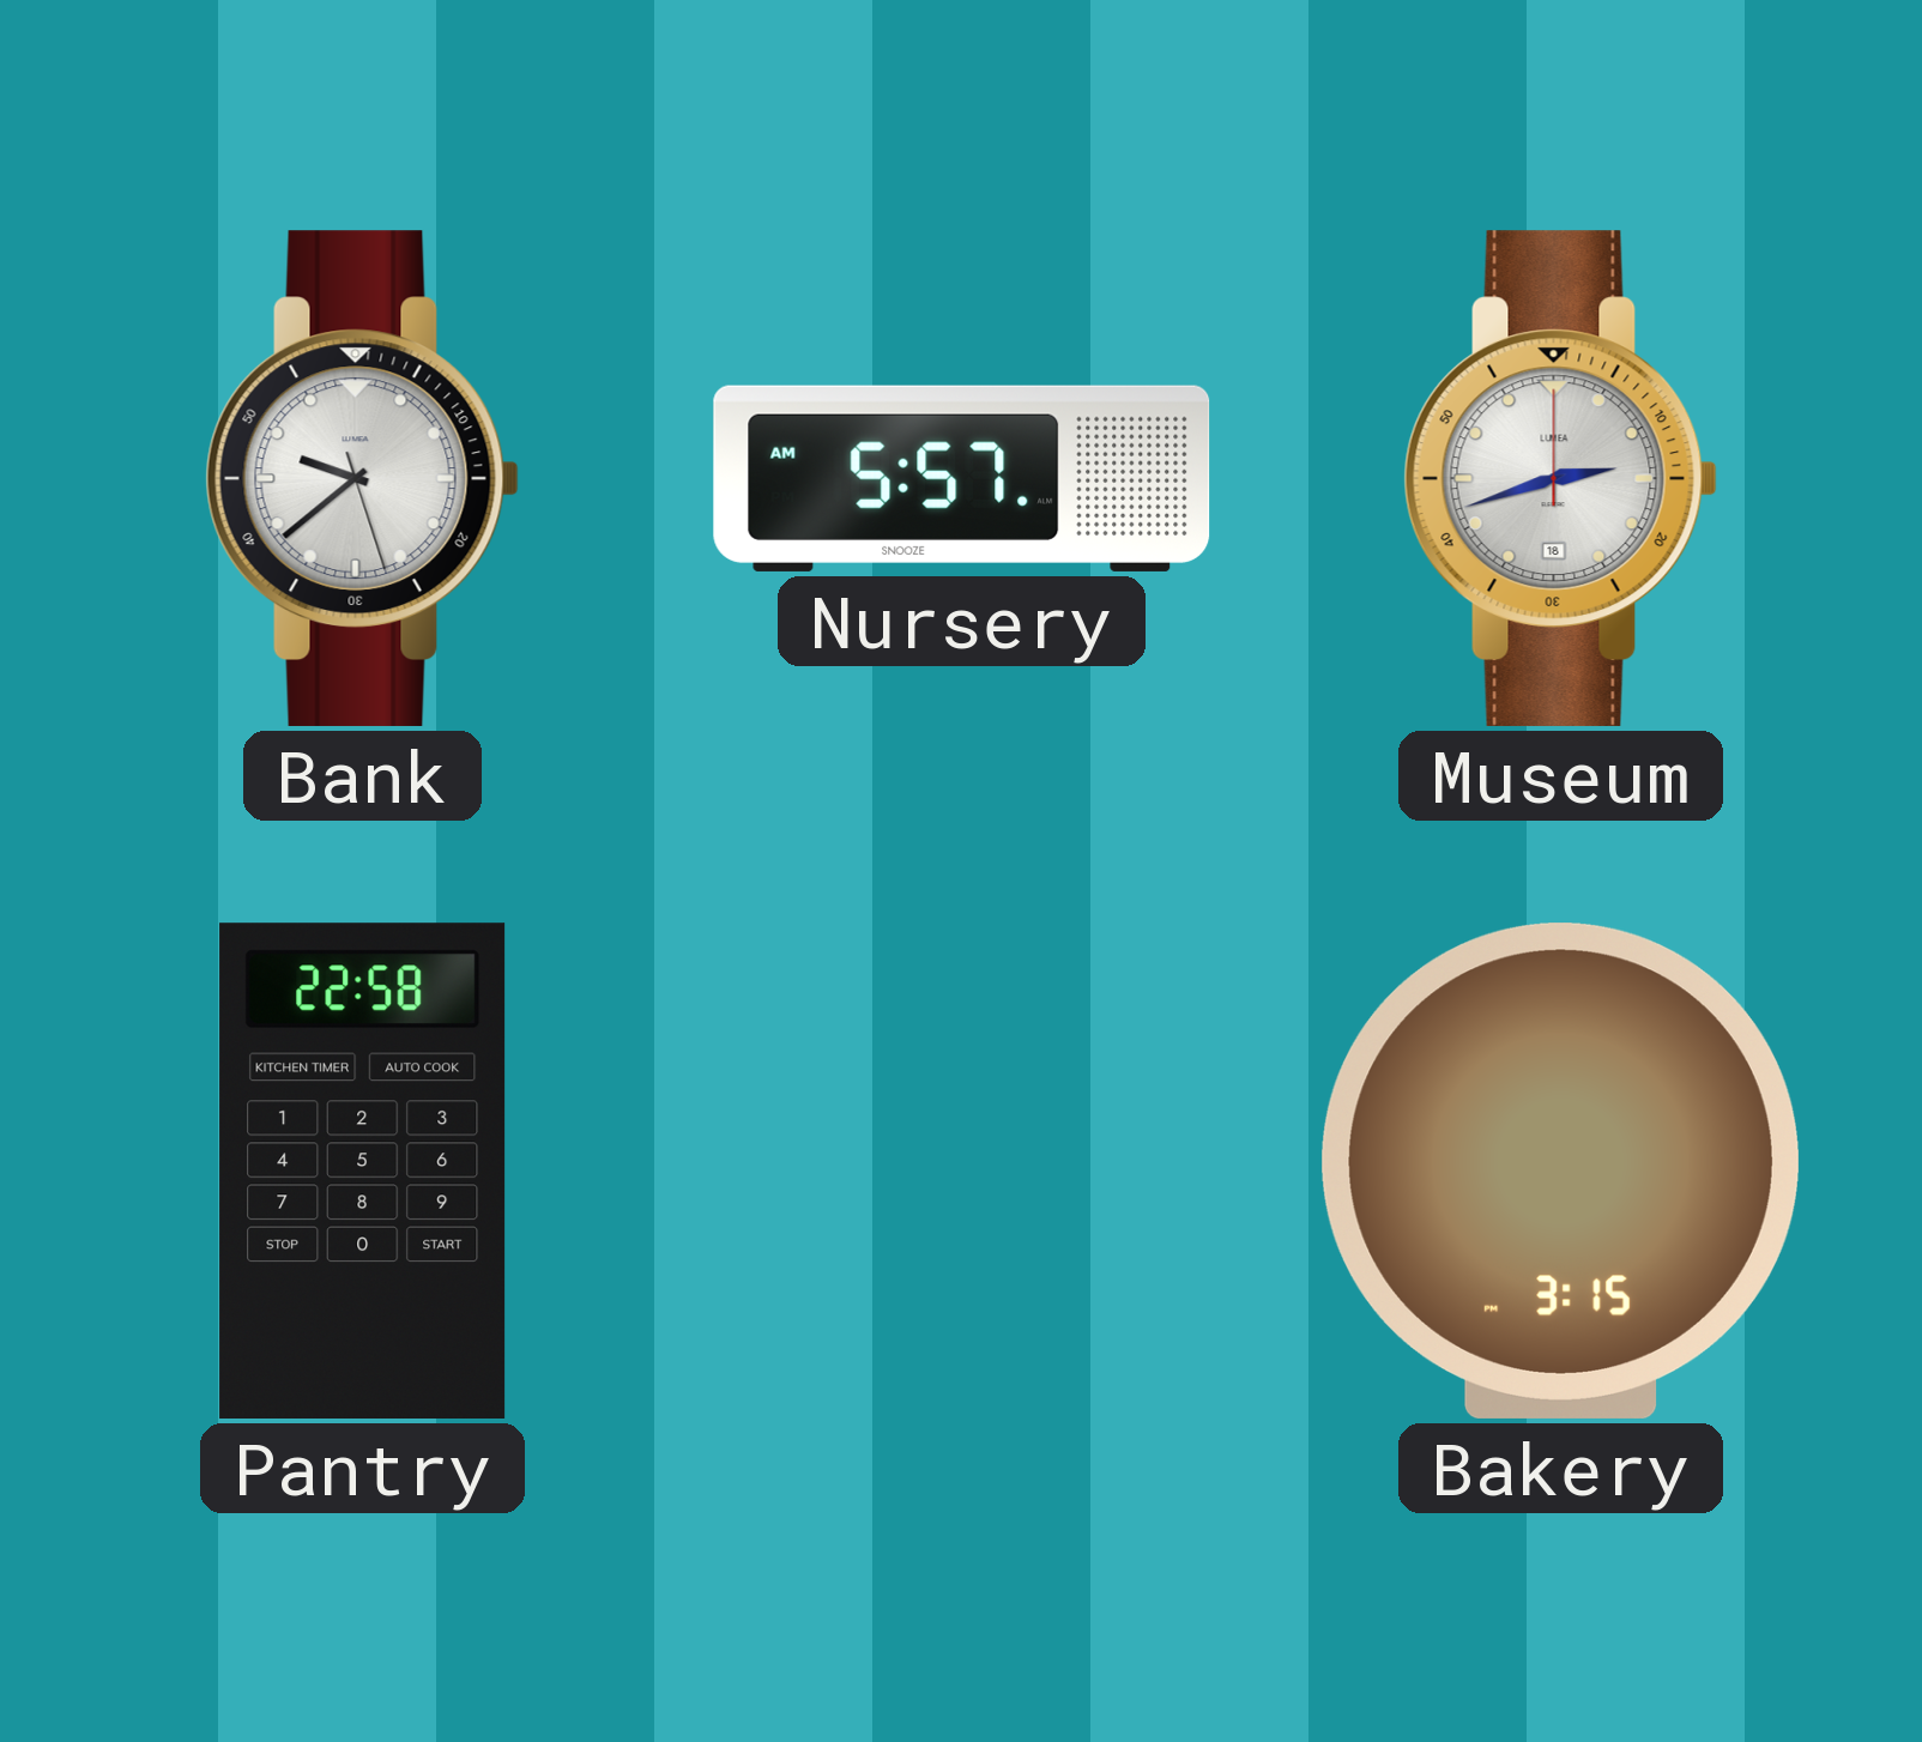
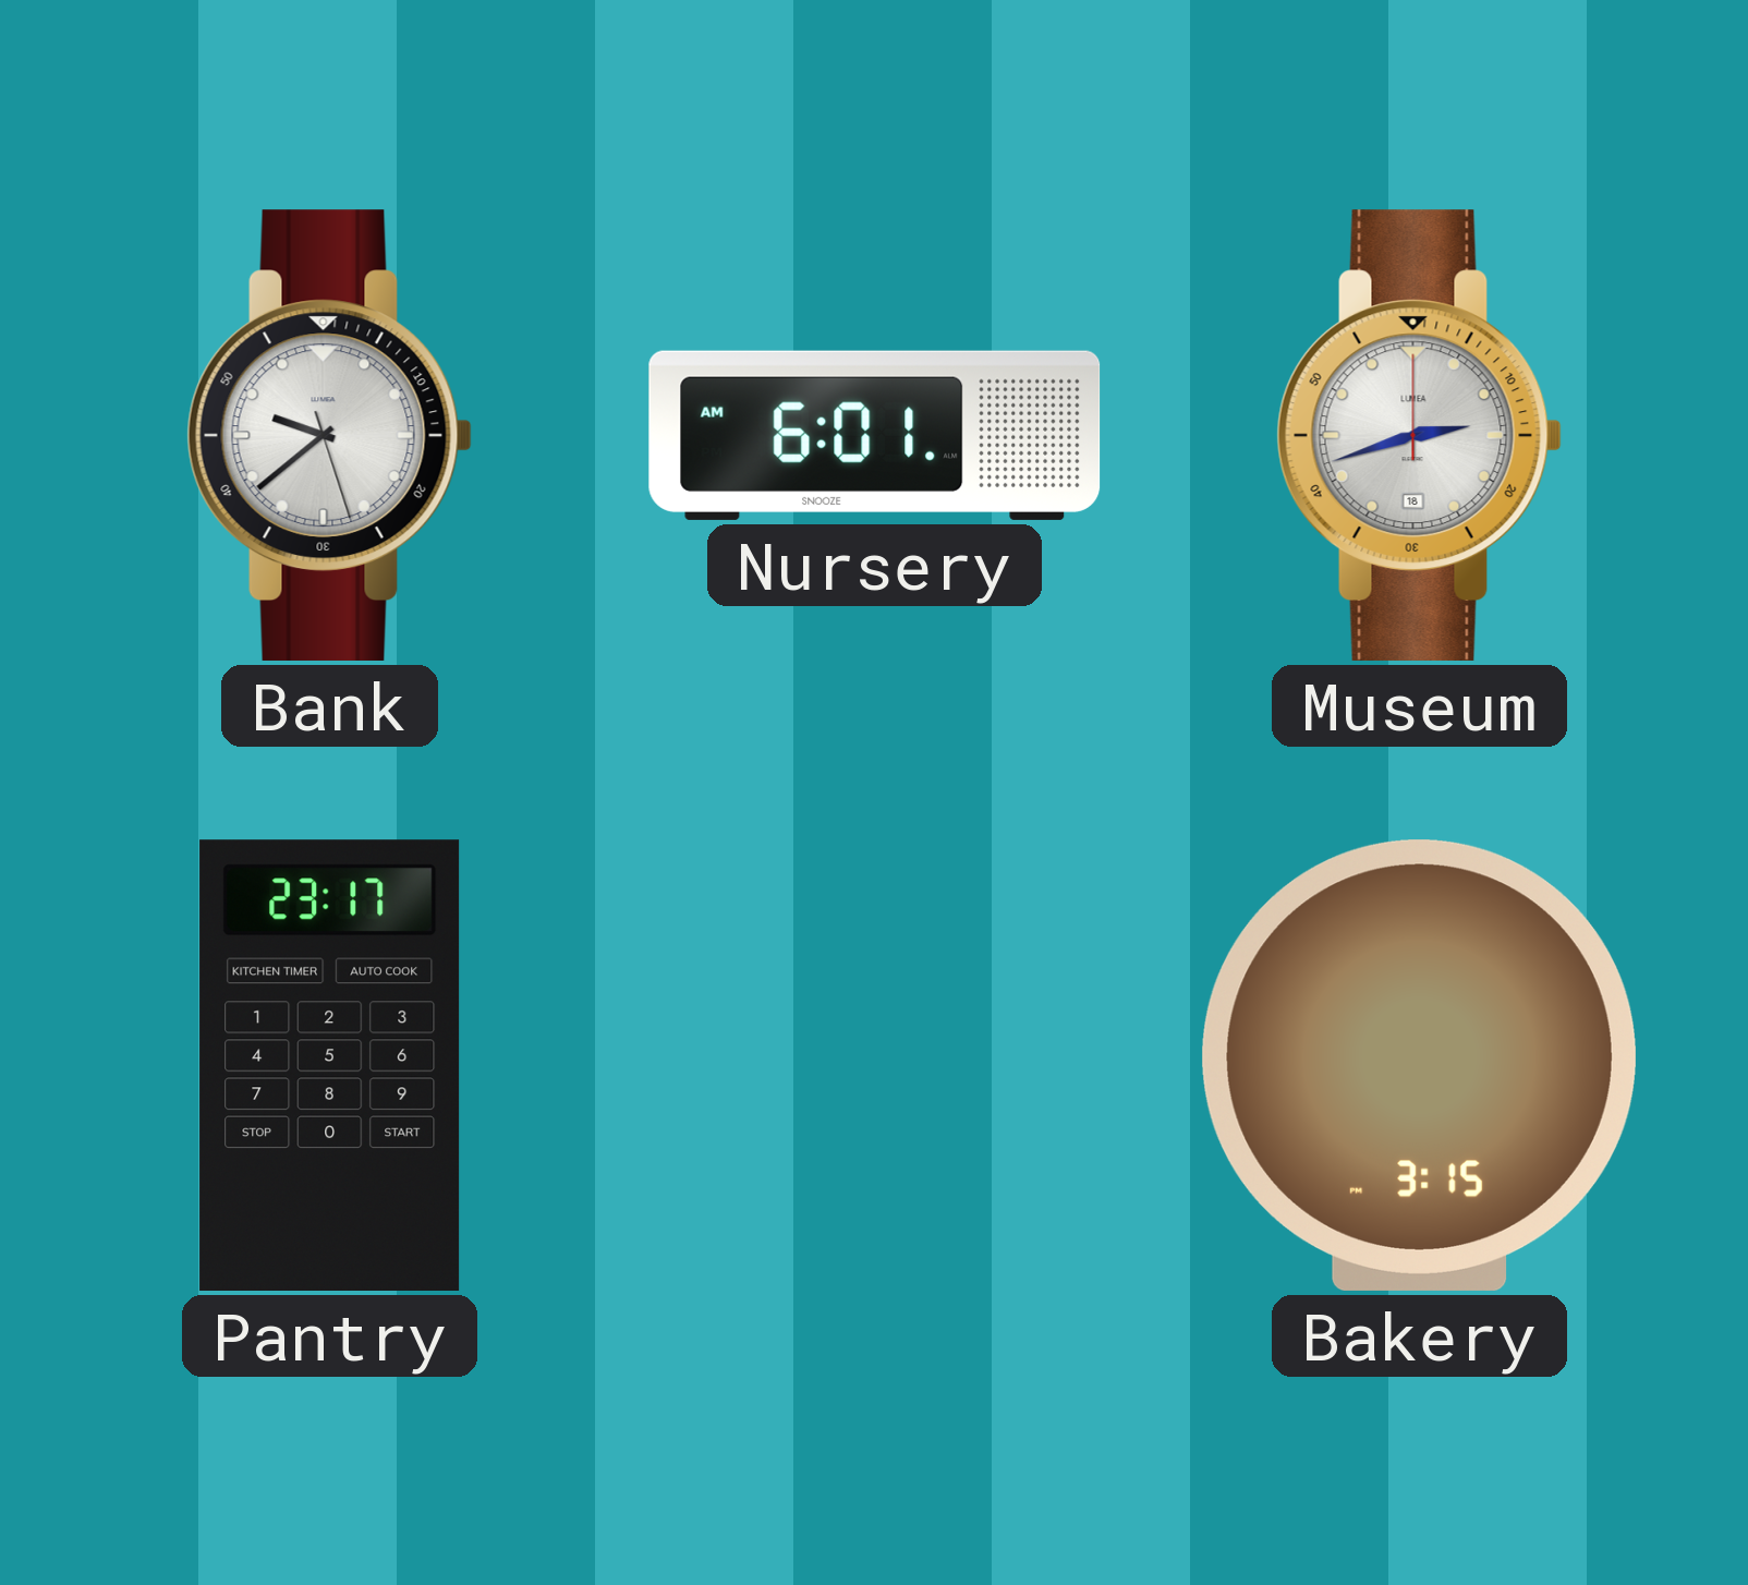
Nursery: 5:57 -> 6:01 (875, 435)
Pantry: 22:58 -> 23:17 (330, 1065)
